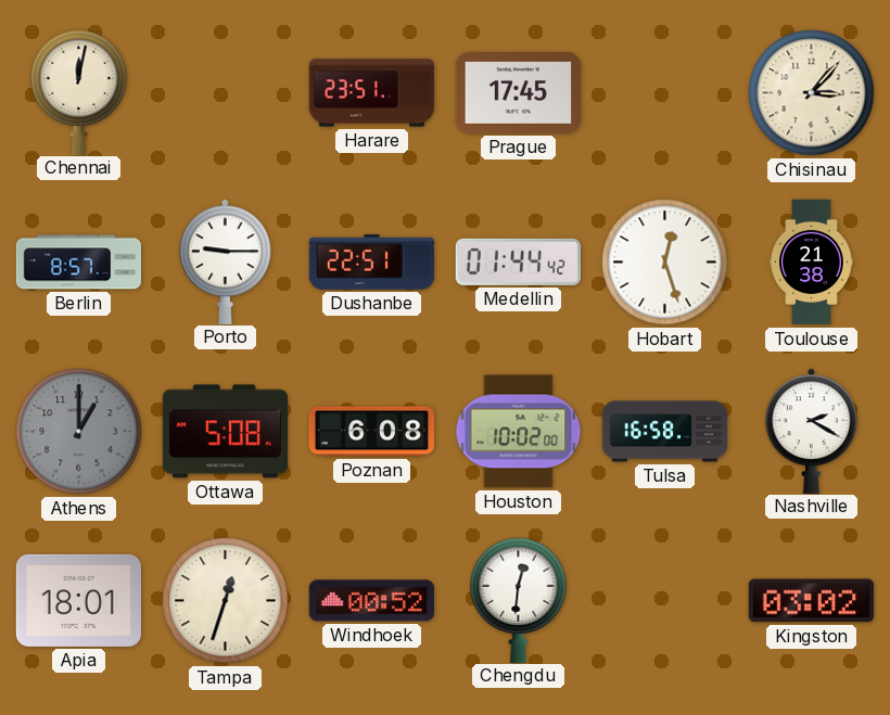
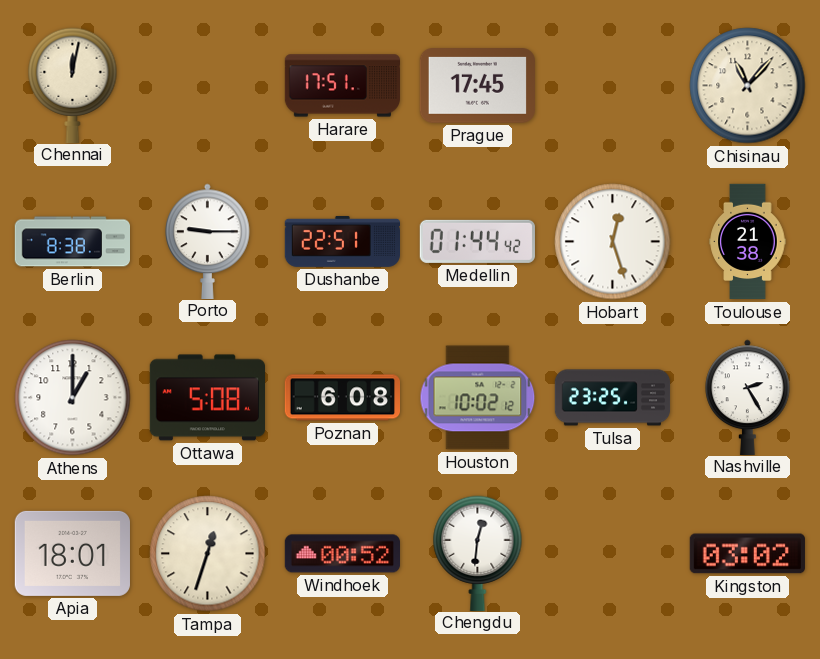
Harare: 23:51 -> 17:51 (342, 86)
Chisinau: 3:07 -> 11:07 (748, 86)
Berlin: 8:57 -> 8:38 (72, 242)
Athens dial: grey -> white (73, 398)
Houston: 10:02:00 -> 10:02:12 (478, 398)
Tulsa: 16:58 -> 23:25 (613, 398)
Nashville: 2:20 -> 2:25 (748, 397)
